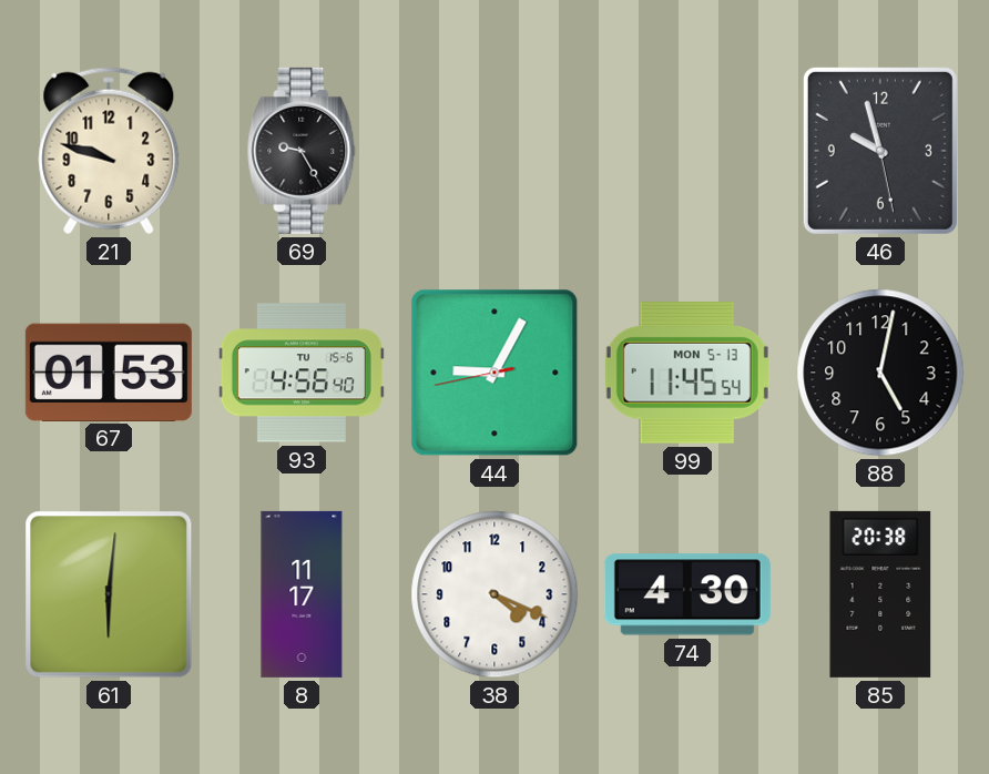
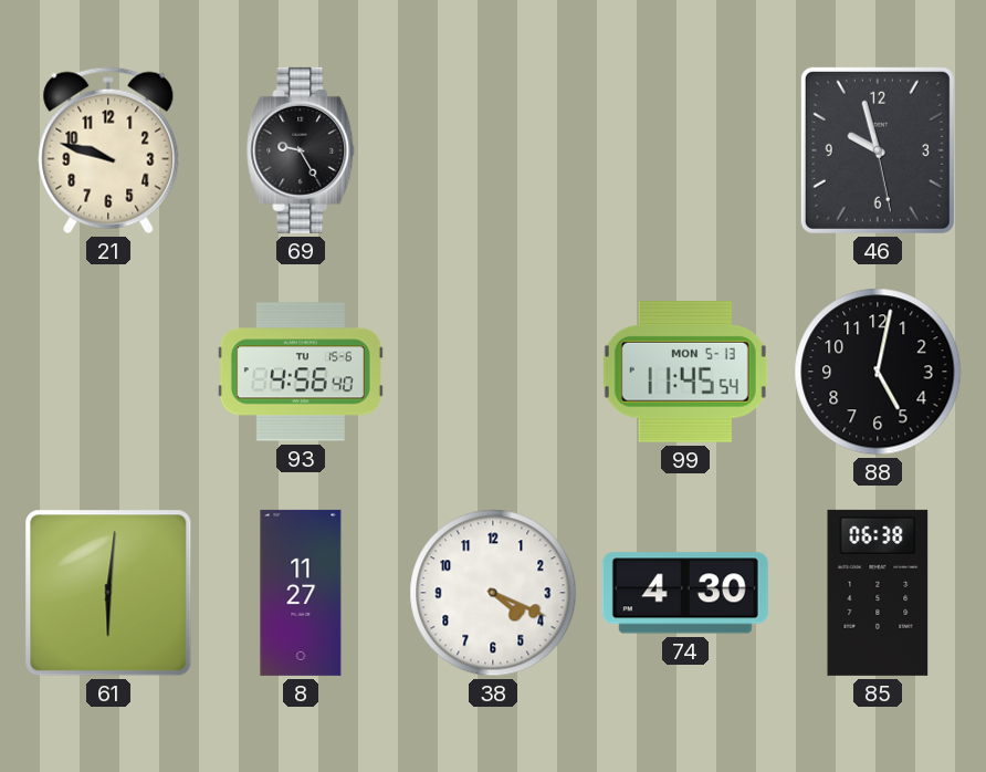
67: 01:53 -> none (109, 371)
44: 9:04 -> none (494, 373)
8: 11:17 -> 11:27 (301, 593)
85: 20:38 -> 06:38 (878, 593)
